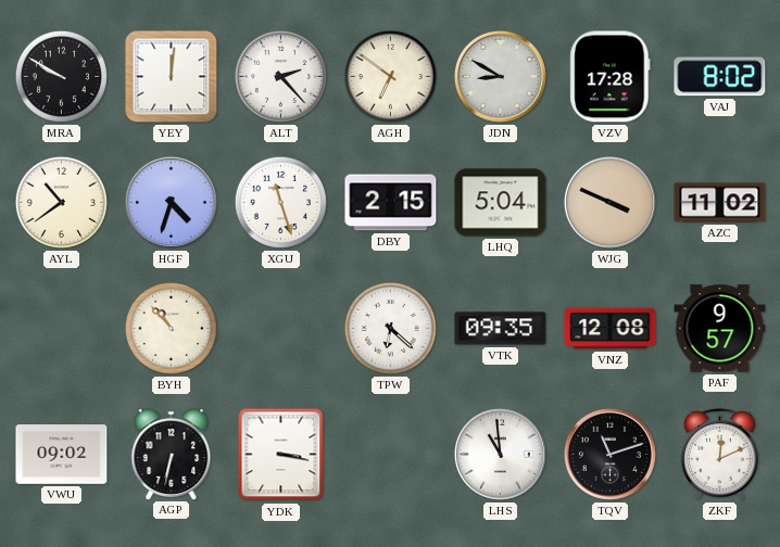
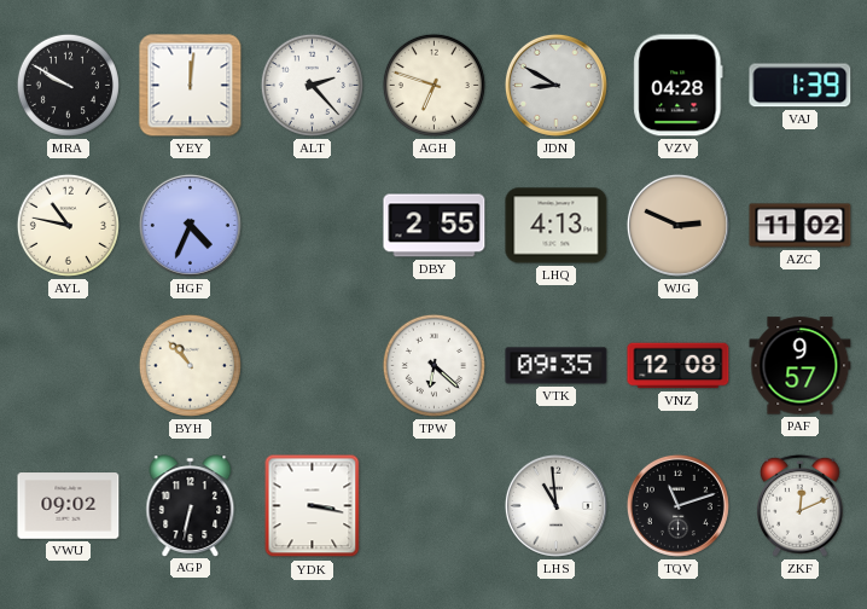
AGH: 6:51 -> 6:48 (433, 85)
VZV: 17:28 -> 04:28 (679, 86)
VAJ: 8:02 -> 1:39 (801, 86)
AYL: 10:39 -> 10:47 (68, 225)
HGF: 4:33 -> 4:34 (190, 225)
XGU: 11:27 -> none (280, 202)
DBY: 2:15 -> 2:55 (435, 226)
LHQ: 5:04 -> 4:13 (557, 226)
WJG: 3:49 -> 2:49 (677, 225)
